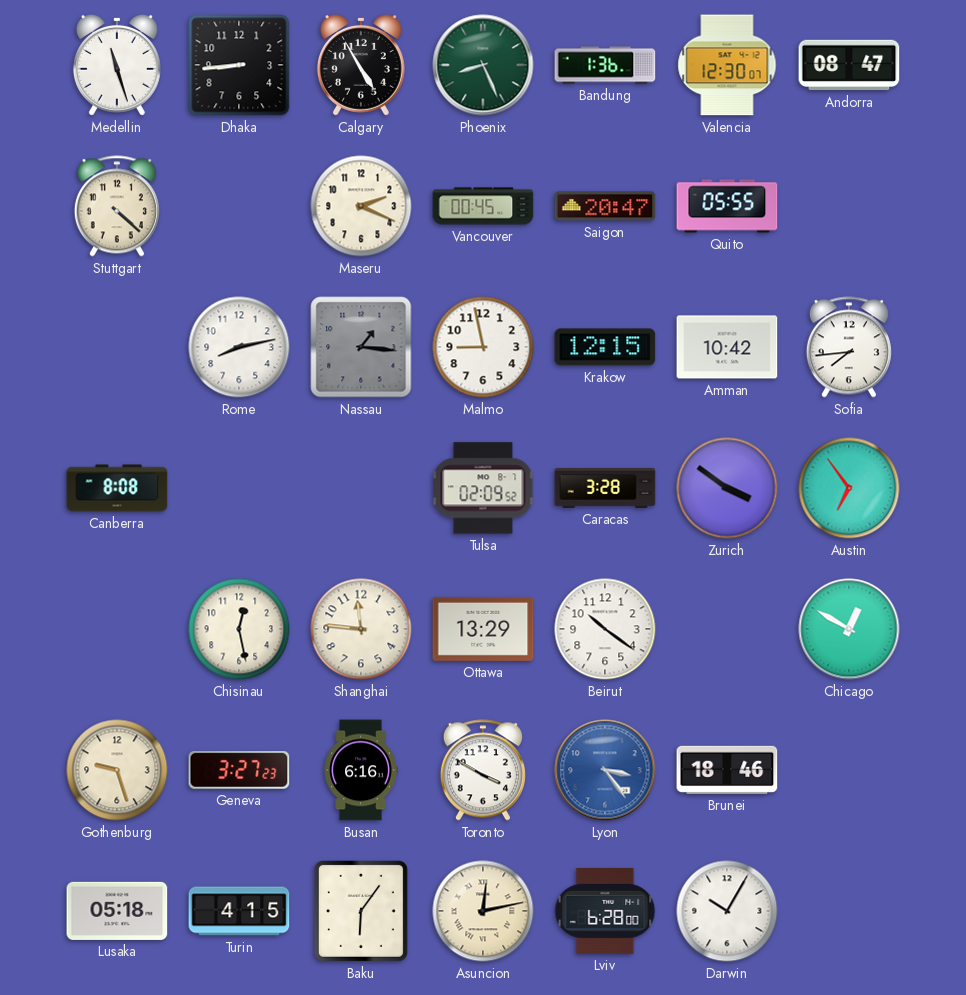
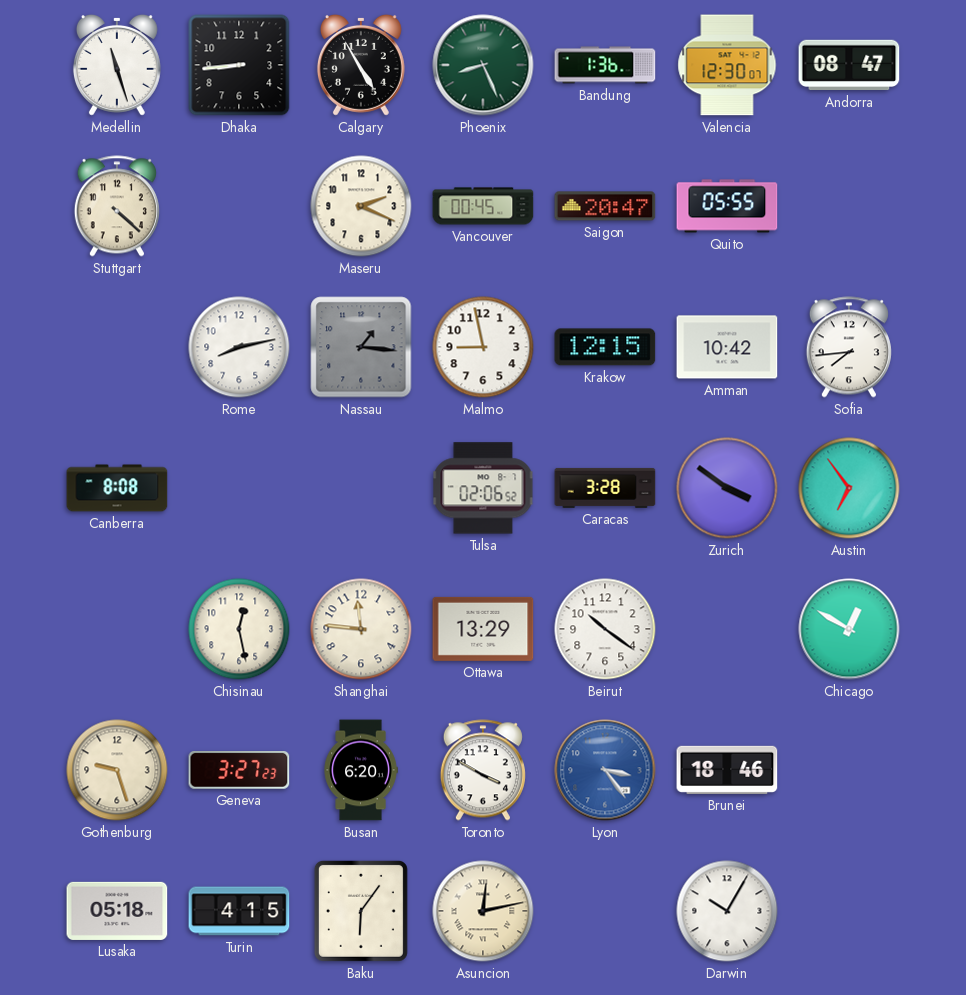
Tulsa: 02:09 -> 02:06 (483, 488)
Busan: 6:16 -> 6:20 (361, 770)
Lviv: 6:28 -> none (605, 911)
